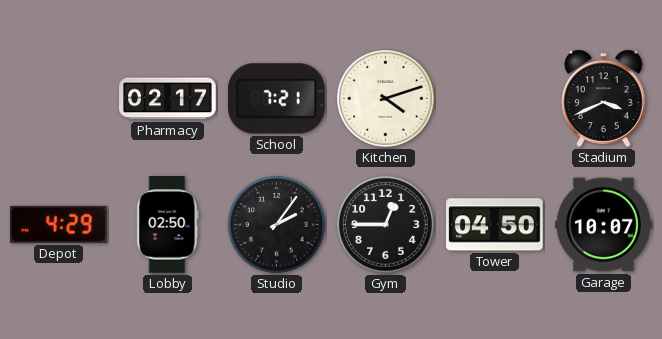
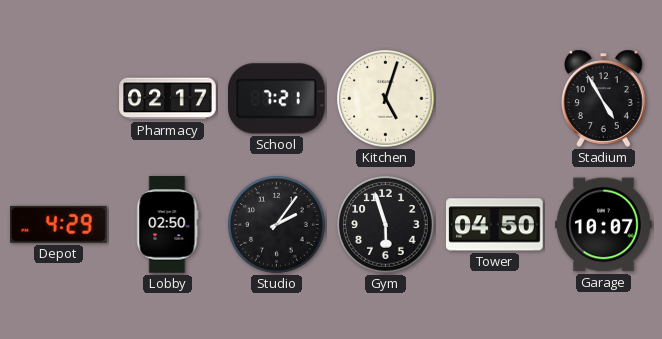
Kitchen: 4:12 -> 5:03 (386, 99)
Stadium: 3:41 -> 4:55 (604, 98)
Gym: 12:45 -> 5:57 (386, 225)
